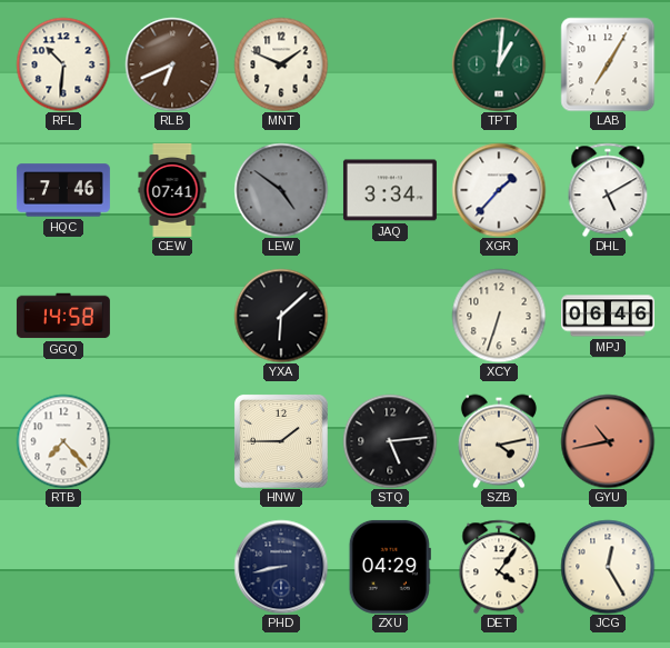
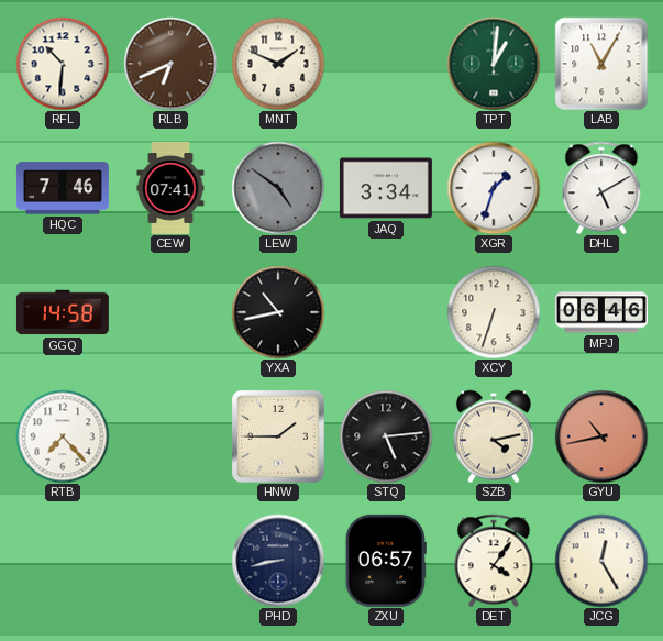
LAB: 7:05 -> 11:05 (601, 64)
XGR: 1:37 -> 1:33 (494, 188)
YXA: 6:08 -> 10:43 (278, 312)
ZXU: 04:29 -> 06:57 (386, 561)
